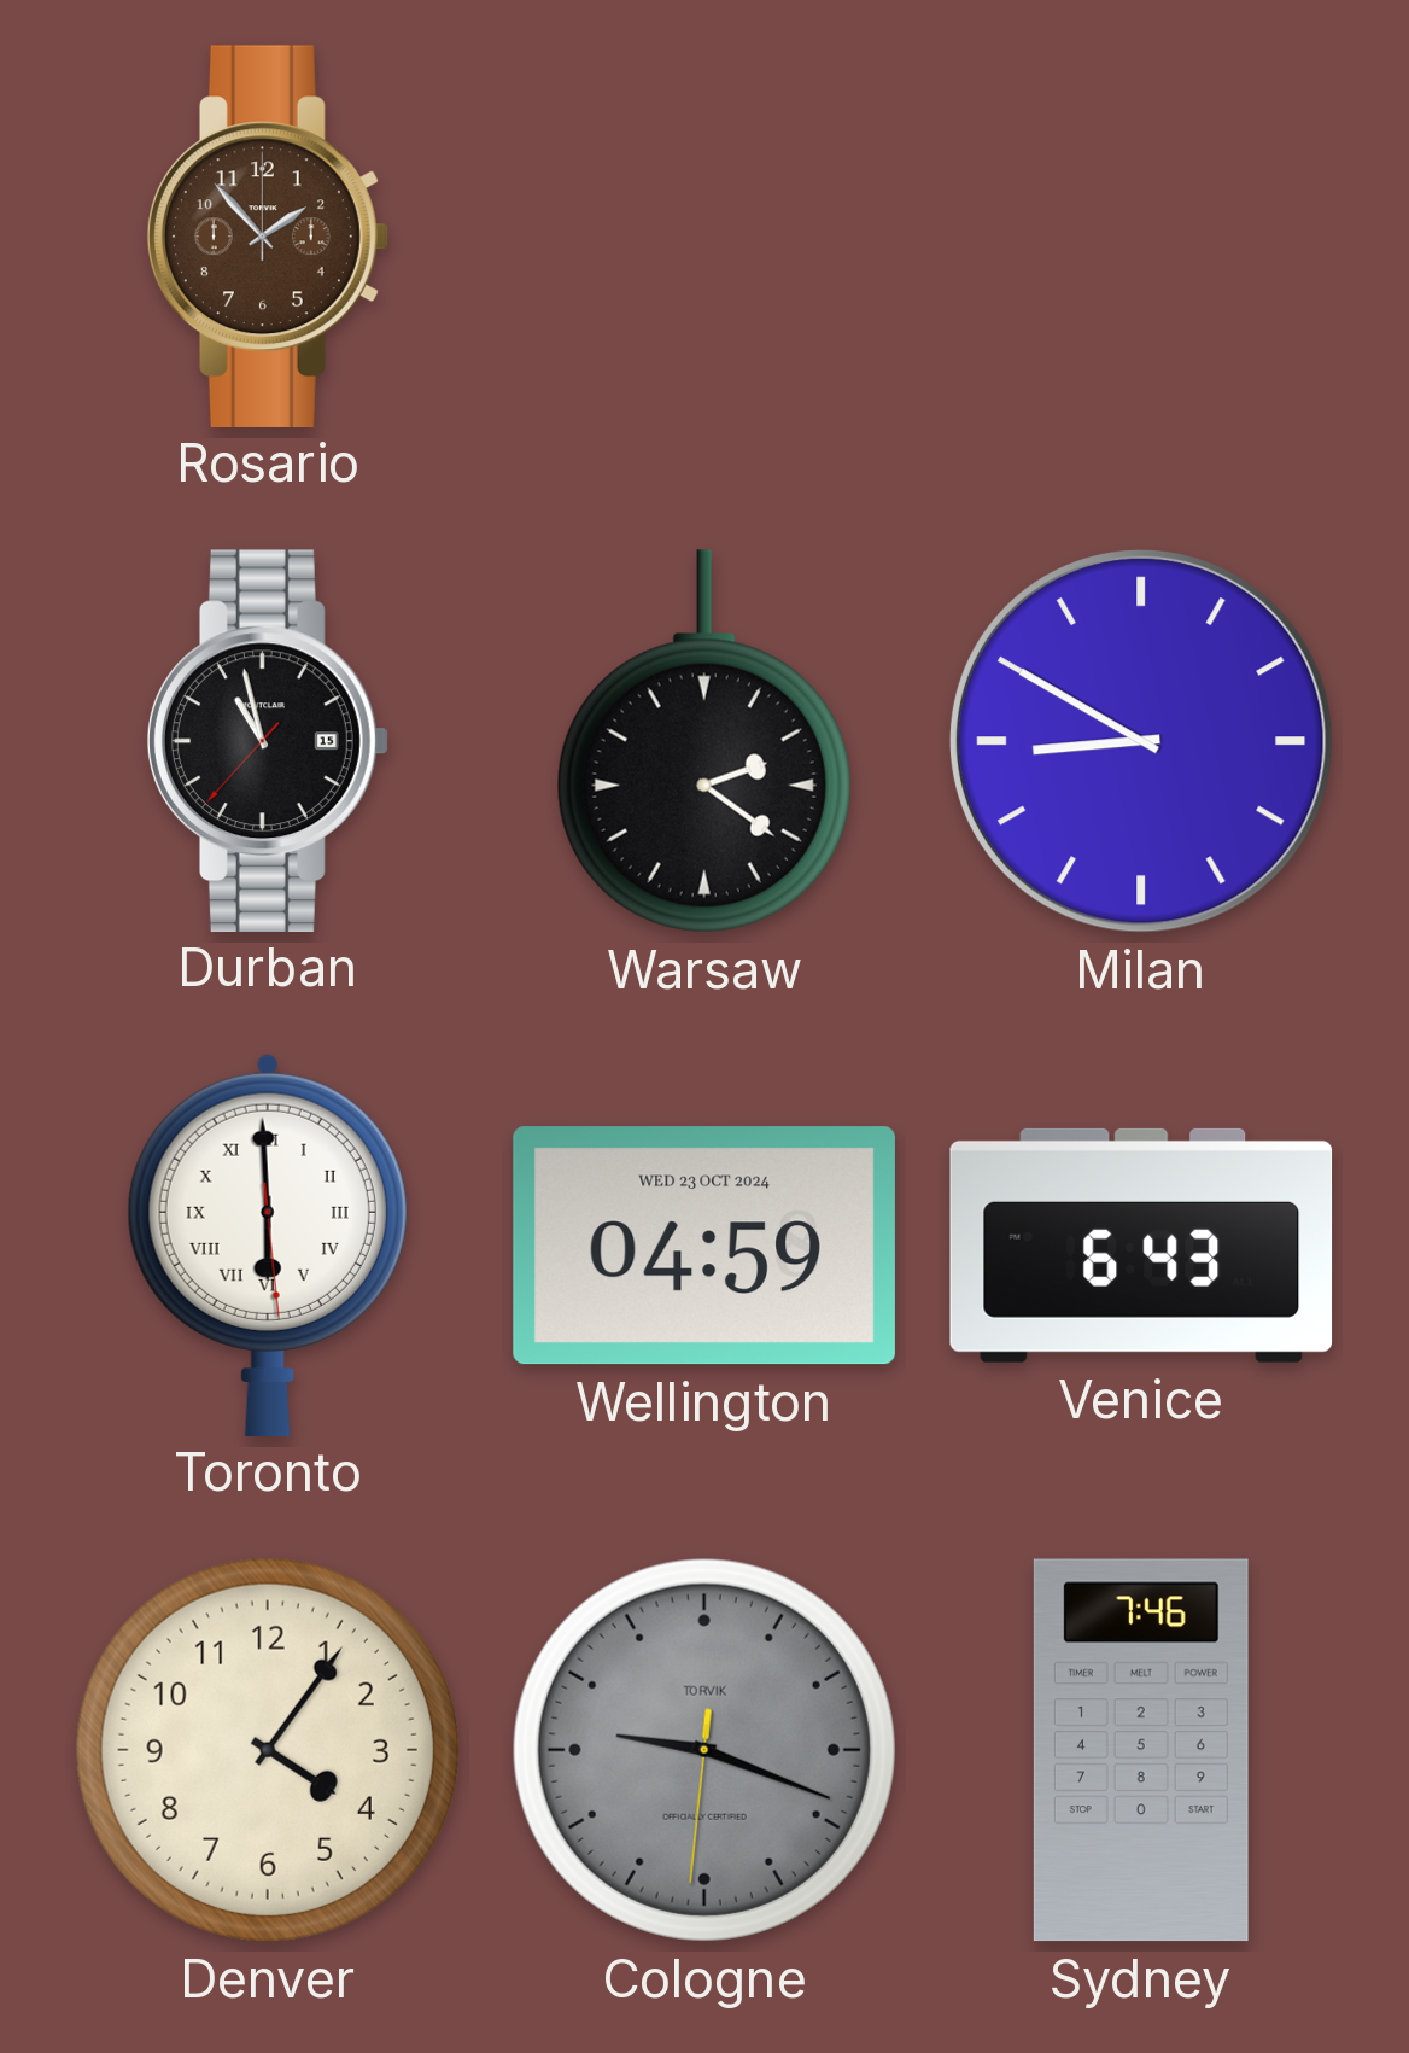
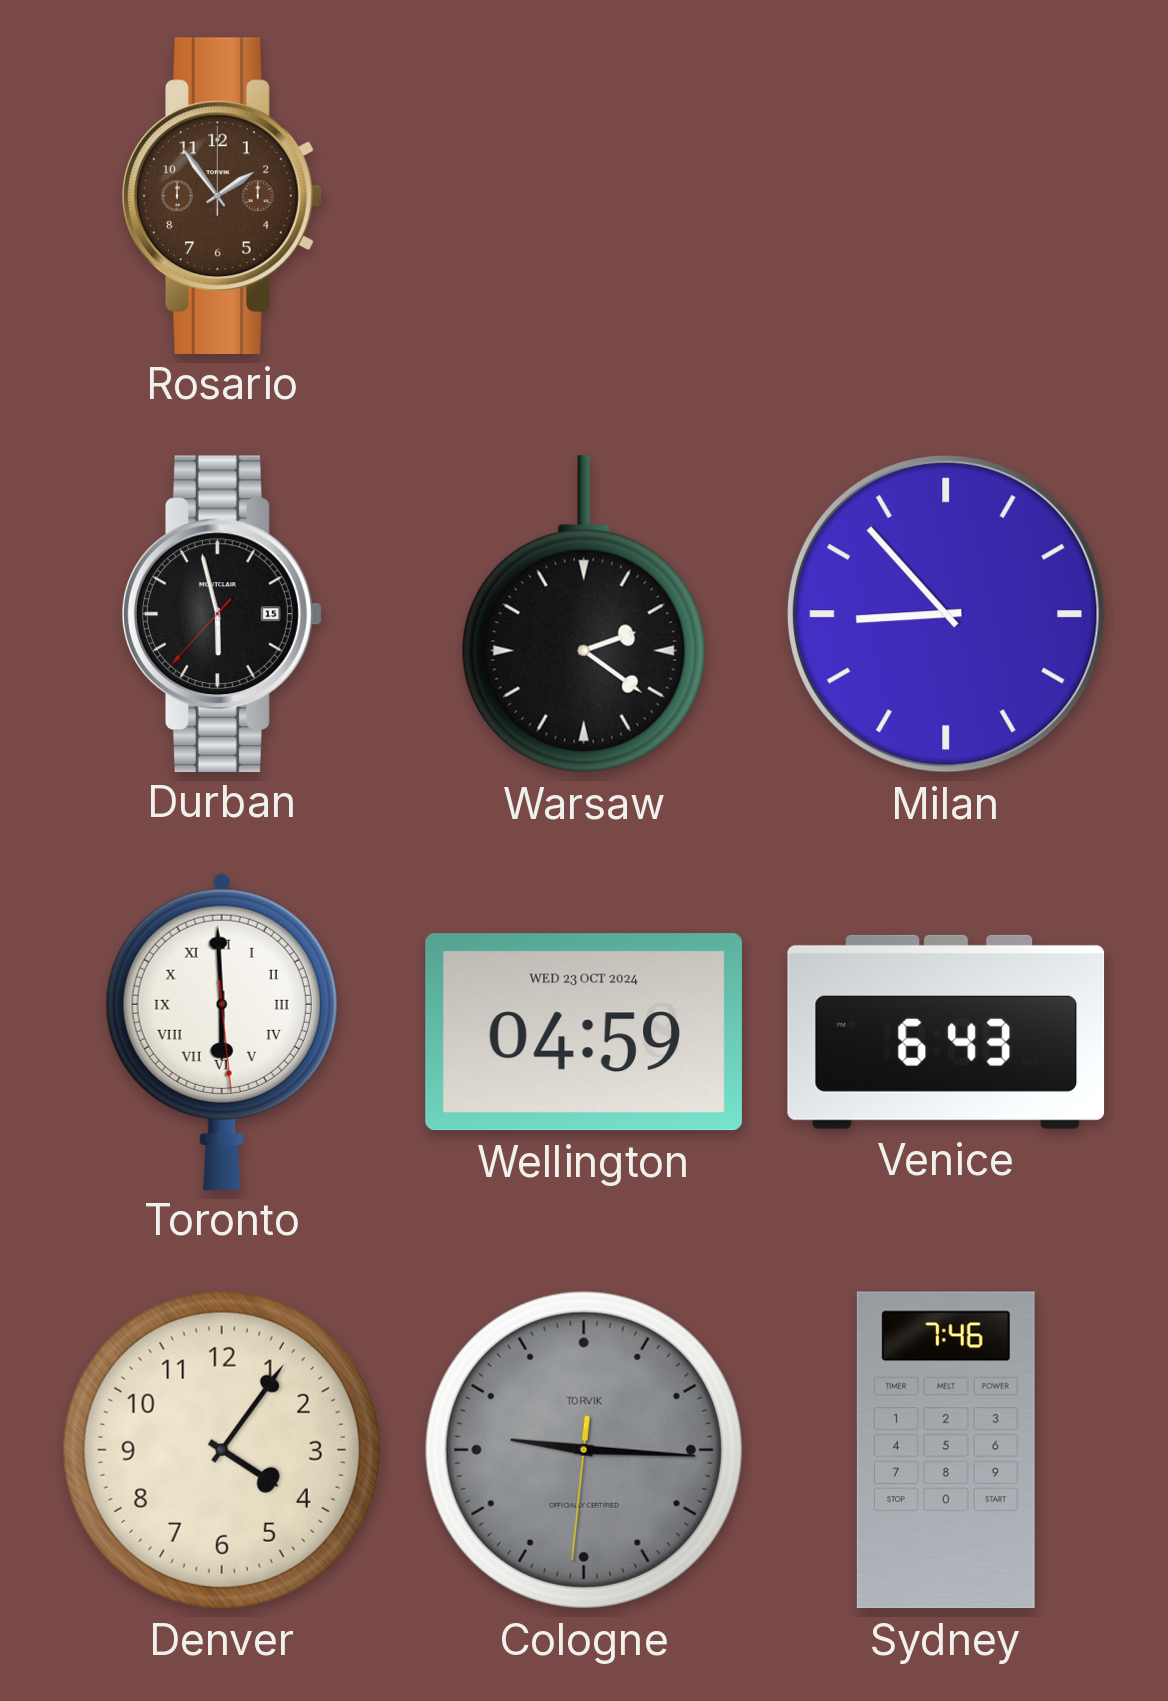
Rosario: 1:53 -> 1:54 (222, 195)
Durban: 10:57 -> 5:57 (222, 613)
Milan: 8:50 -> 8:53 (946, 614)
Cologne: 9:18 -> 9:15 (584, 1450)
